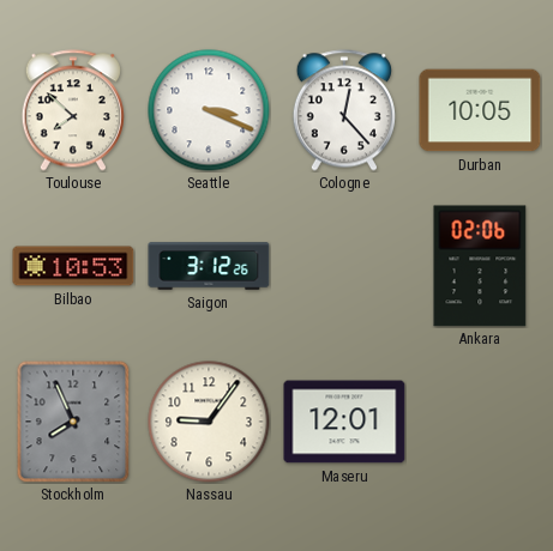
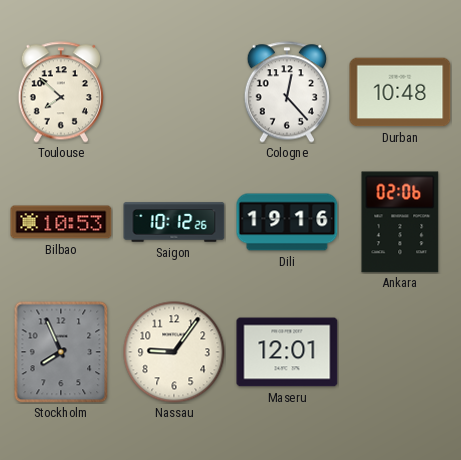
Seattle: 3:19 -> none (209, 110)
Durban: 10:05 -> 10:48 (400, 92)
Saigon: 3:12 -> 10:12 (174, 222)
Dili: none -> 19:16 (287, 222)
